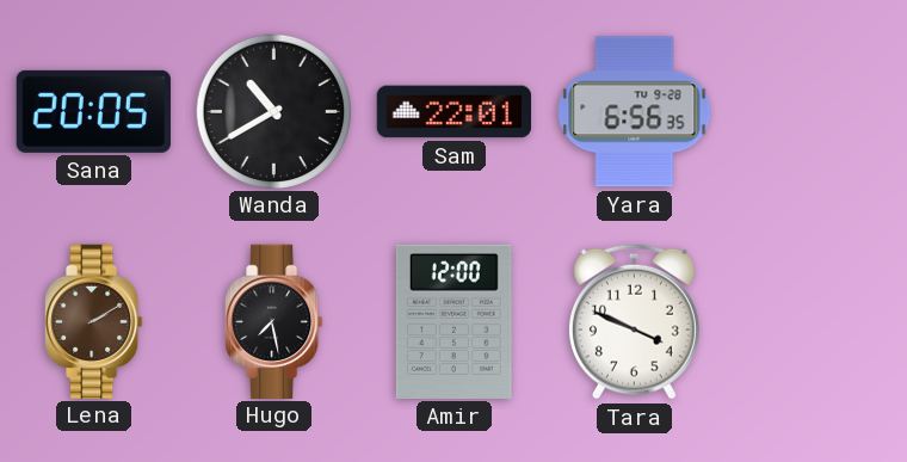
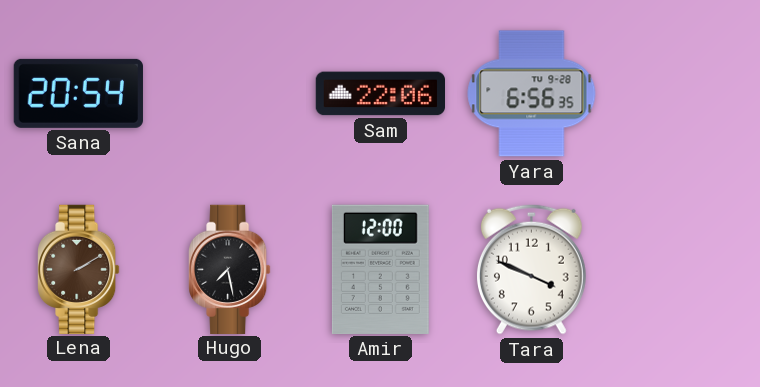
Sana: 20:05 -> 20:54 (78, 93)
Wanda: 10:40 -> none (273, 111)
Sam: 22:01 -> 22:06 (380, 94)
